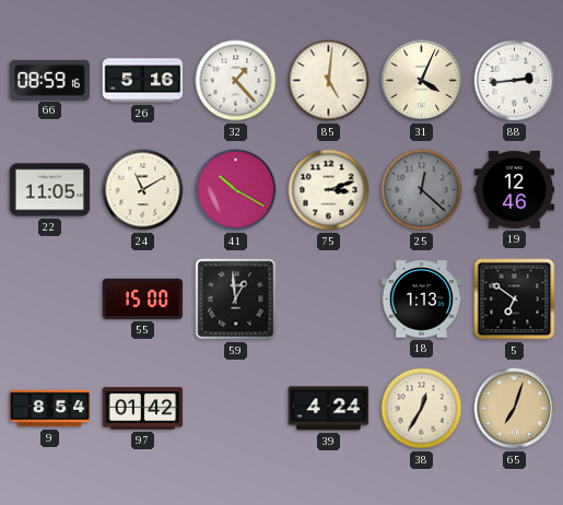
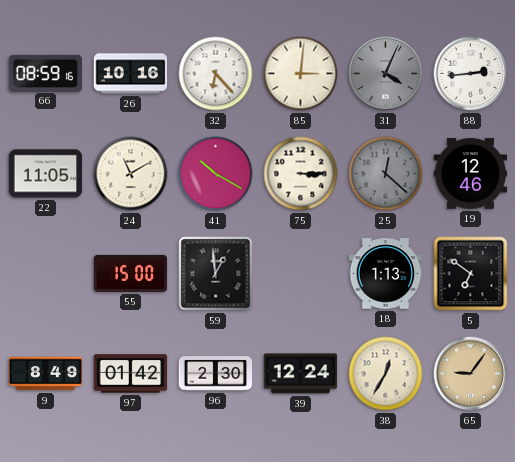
26: 5:16 -> 10:16 (131, 74)
32: 1:23 -> 6:23 (216, 74)
85: 5:01 -> 3:01 (301, 74)
31 dial: cream -> grey (386, 74)
75: 3:12 -> 3:15 (301, 174)
9: 8:54 -> 8:49 (46, 374)
96: none -> 2:30 (216, 374)
39: 4:24 -> 12:24 (301, 374)
65: 7:03 -> 9:06 (471, 374)
